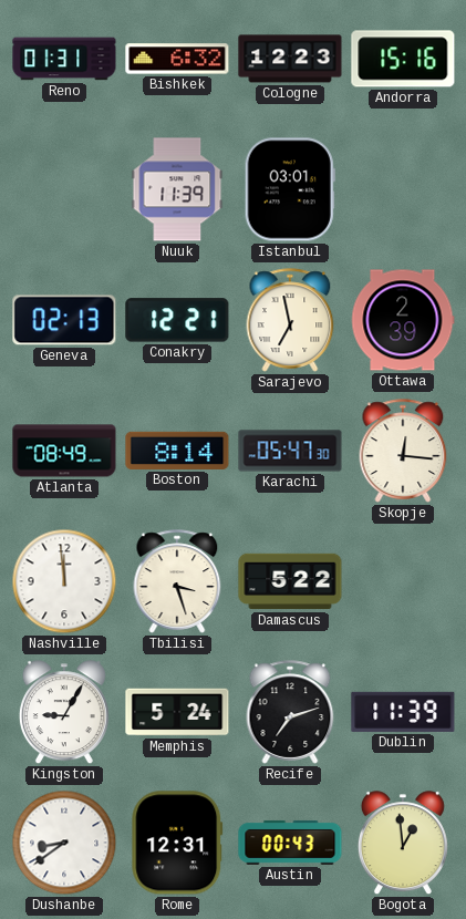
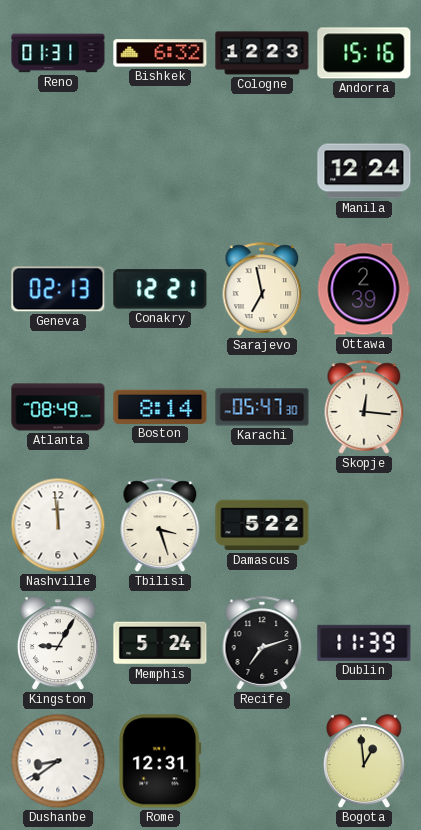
Nuuk: 11:39 -> none (177, 189)
Istanbul: 03:01 -> none (290, 189)
Manila: none -> 12:24 (364, 171)
Austin: 00:43 -> none (290, 843)
